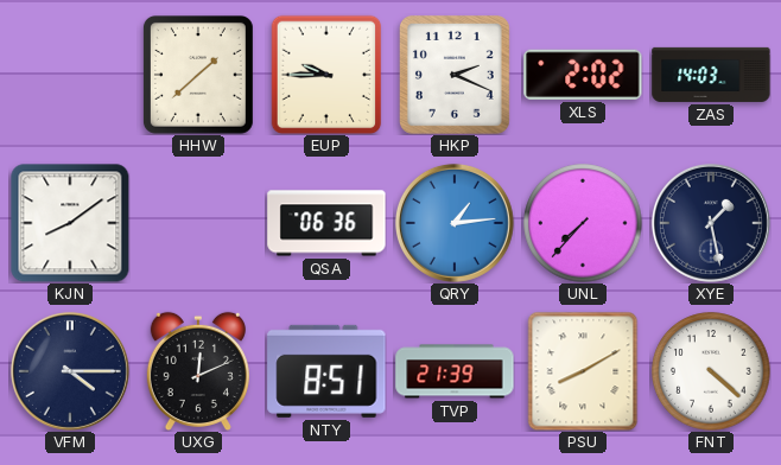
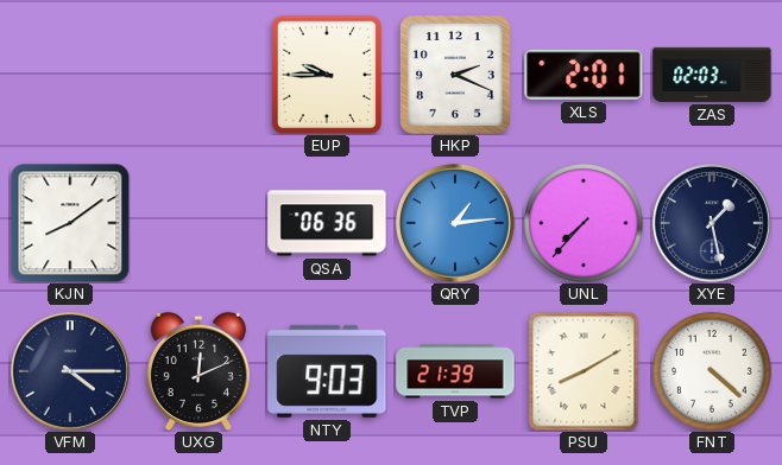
HHW: 1:38 -> none (198, 75)
XLS: 2:02 -> 2:01 (584, 75)
ZAS: 14:03 -> 02:03 (712, 75)
NTY: 8:51 -> 9:03 (327, 371)
